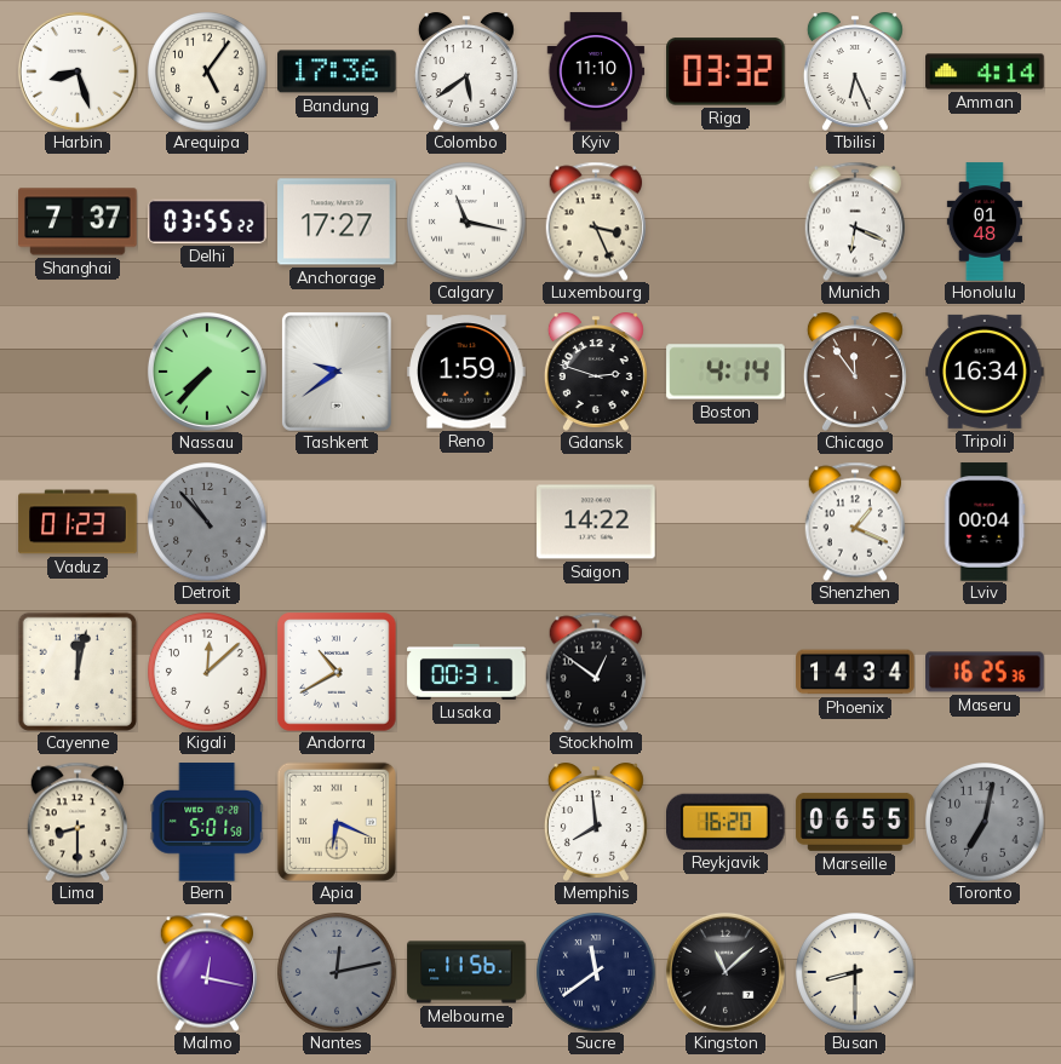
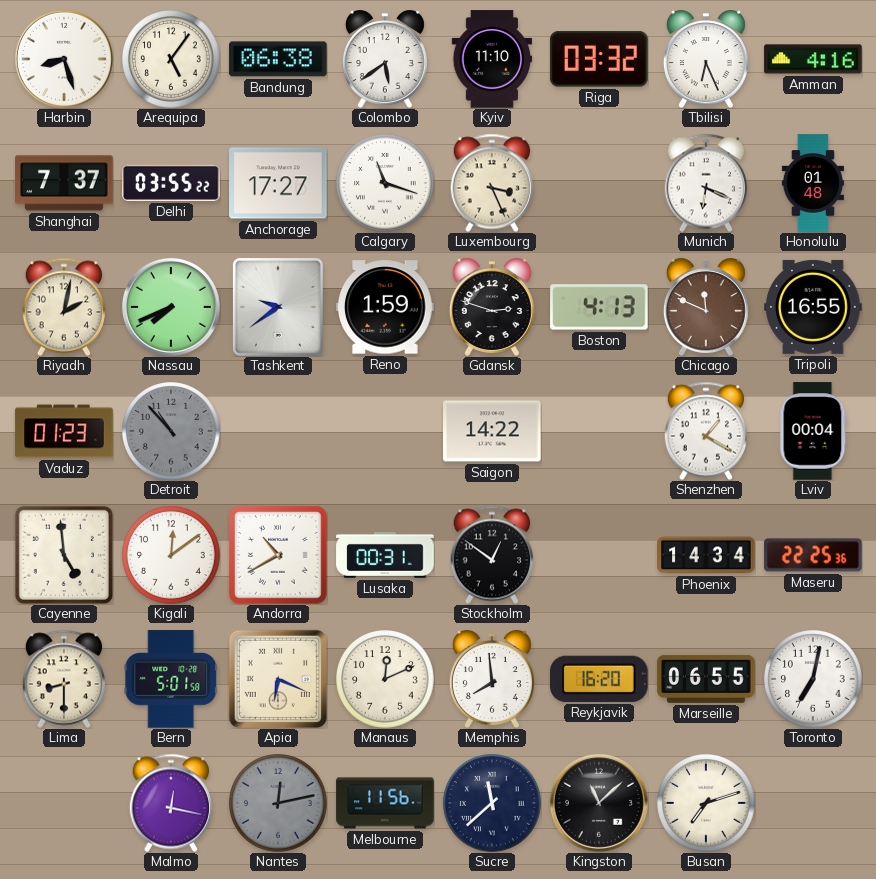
Bandung: 17:36 -> 06:38 (278, 59)
Amman: 4:14 -> 4:16 (813, 59)
Calgary: 11:17 -> 11:18 (385, 183)
Riyadh: none -> 2:02 (63, 307)
Nassau: 7:37 -> 7:41 (171, 307)
Boston: 4:14 -> 4:13 (599, 307)
Chicago: 11:54 -> 11:49 (706, 307)
Tripoli: 16:34 -> 16:55 (813, 307)
Shenzhen: 1:19 -> 1:20 (705, 431)
Cayenne: 12:02 -> 4:59 (64, 555)
Kigali: 12:08 -> 12:09 (171, 555)
Maseru: 16:25 -> 22:25 (813, 555)
Manaus: none -> 12:11 (385, 679)
Toronto dial: grey -> white (813, 679)
Sucre: 11:39 -> 11:38 (492, 803)
Busan: 8:30 -> 7:12 (706, 803)
